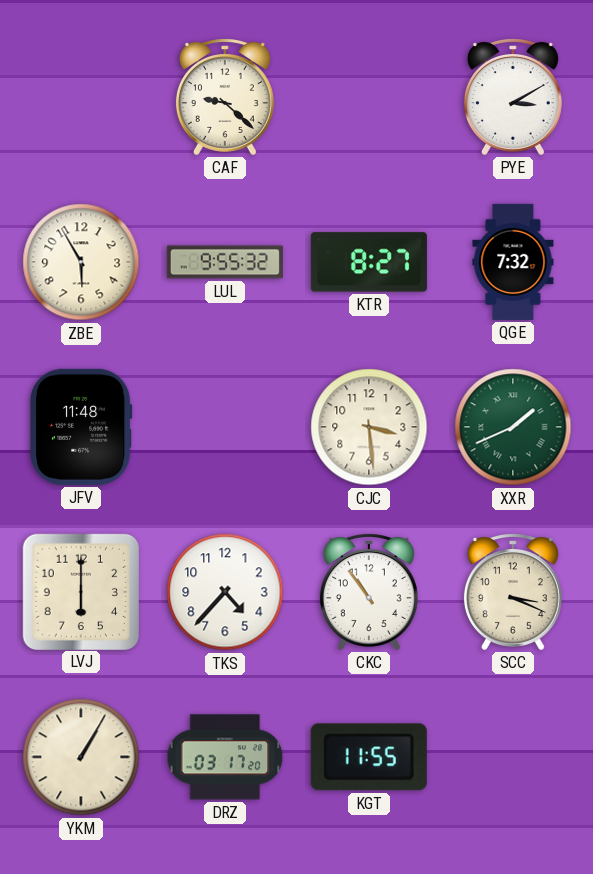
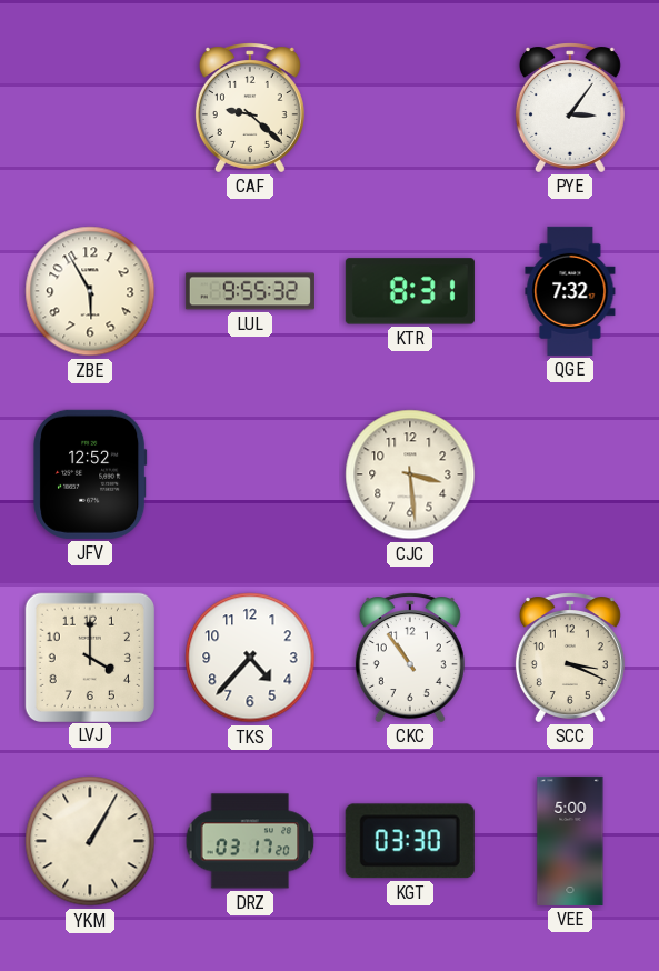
PYE: 3:10 -> 3:06 (570, 108)
KTR: 8:27 -> 8:31 (410, 291)
JFV: 11:48 -> 12:52 (90, 474)
XXR: 1:41 -> none (513, 427)
LVJ: 6:00 -> 4:00 (89, 657)
KGT: 11:55 -> 03:30 (410, 841)
VEE: none -> 5:00 (570, 841)
